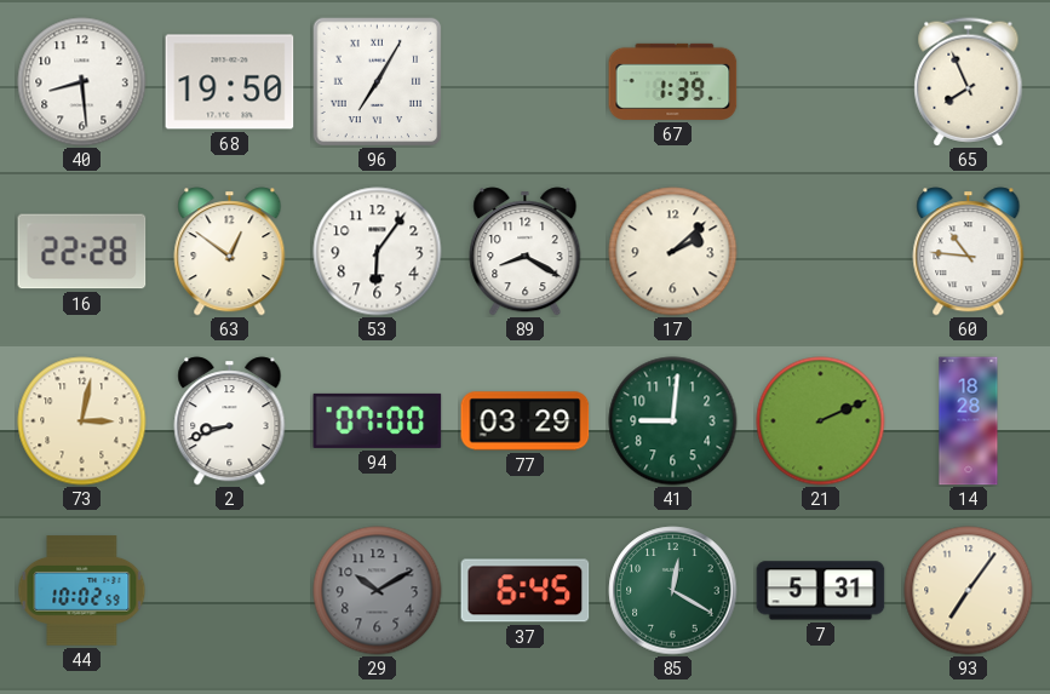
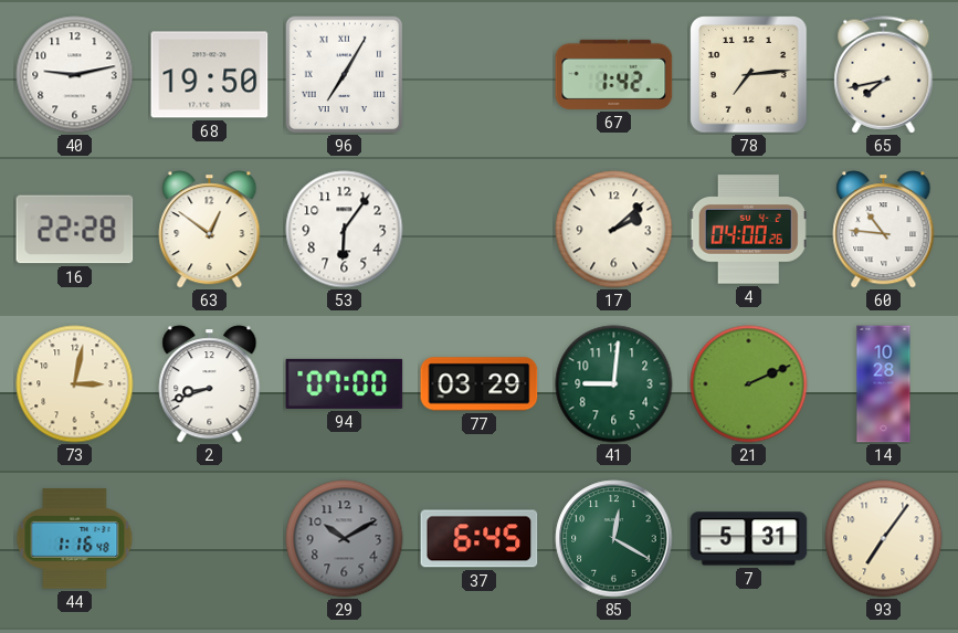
40: 8:29 -> 9:13 (75, 75)
67: 1:39 -> 1:42 (614, 74)
78: none -> 7:14 (749, 75)
65: 7:56 -> 7:43 (884, 75)
89: 8:20 -> none (526, 252)
4: none -> 04:00 (748, 230)
14: 18:28 -> 10:28 (884, 384)
44: 10:02 -> 1:16 (75, 539)
